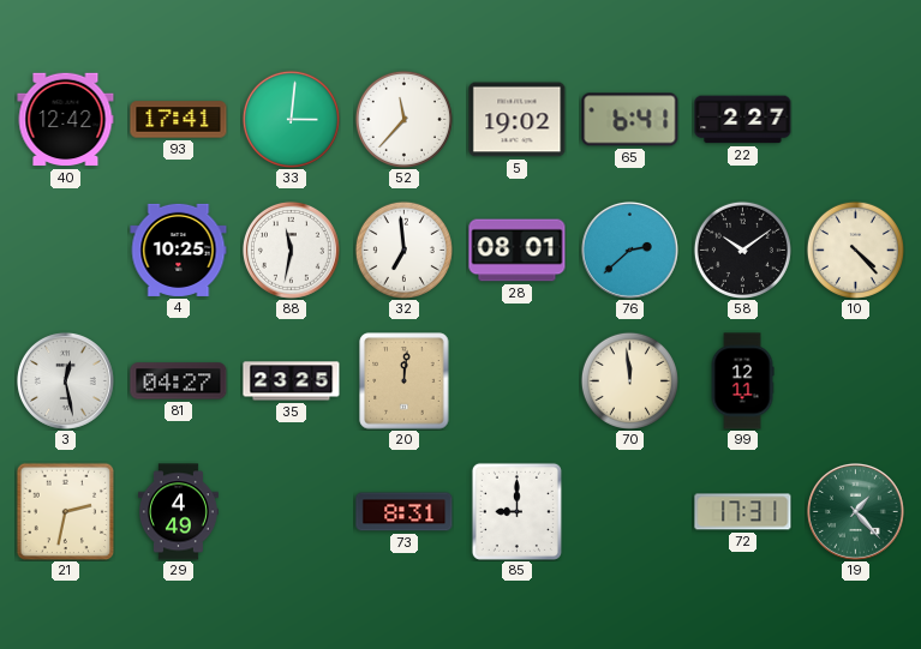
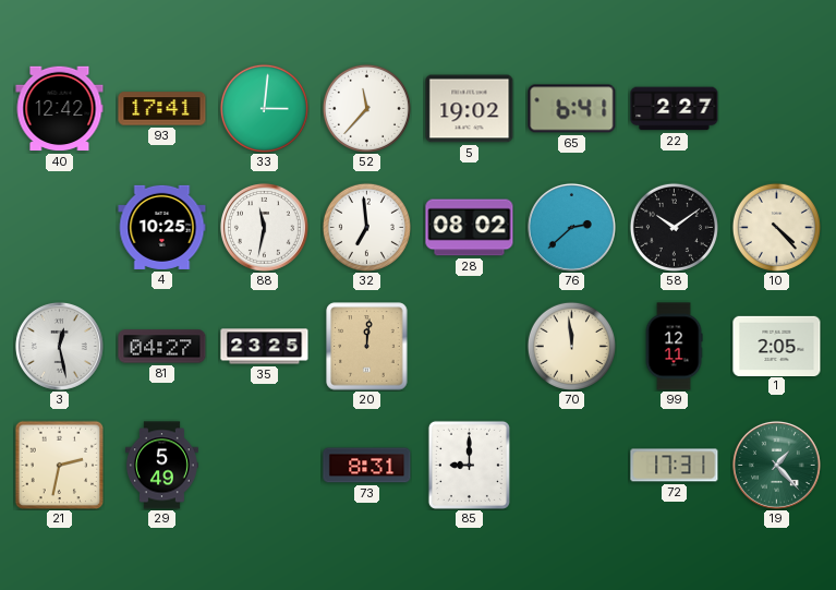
28: 08:01 -> 08:02 (470, 228)
1: none -> 2:05 (777, 346)
29: 4:49 -> 5:49 (161, 466)
